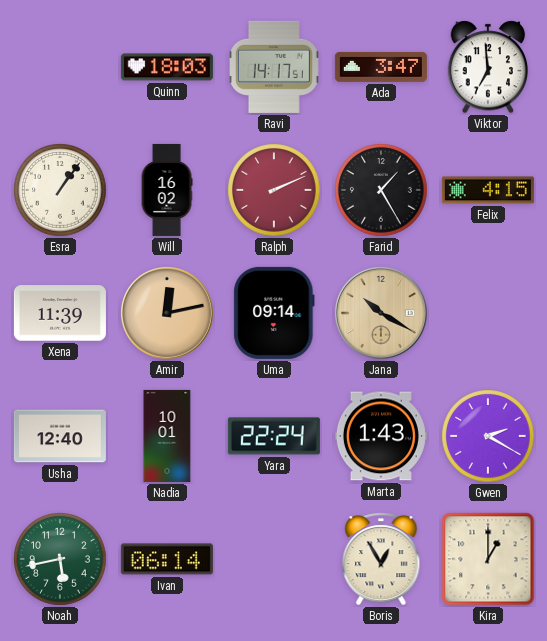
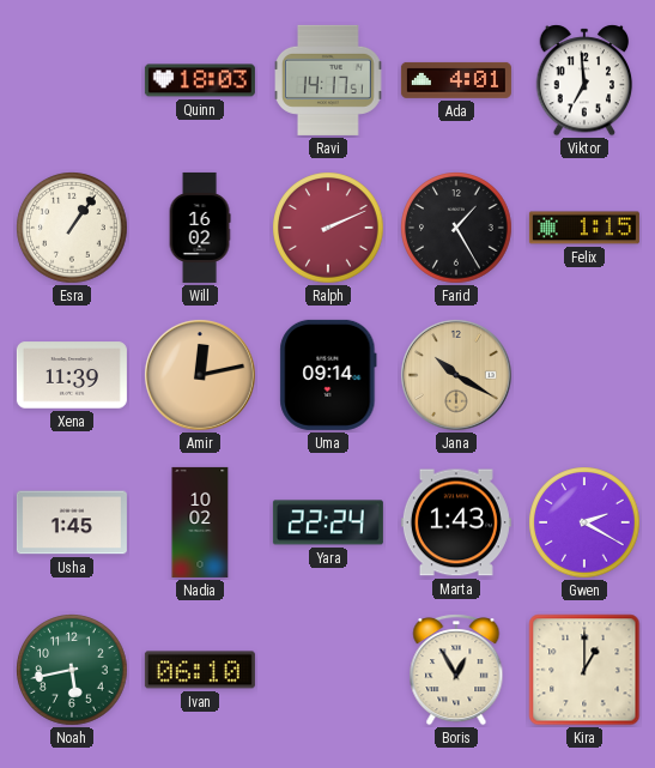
Ada: 3:47 -> 4:01 (456, 80)
Felix: 4:15 -> 1:15 (584, 228)
Usha: 12:40 -> 1:45 (72, 522)
Nadia: 10:01 -> 10:02 (200, 522)
Ivan: 06:14 -> 06:10 (200, 670)
